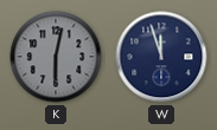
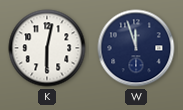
K dial: grey -> white (47, 48)
